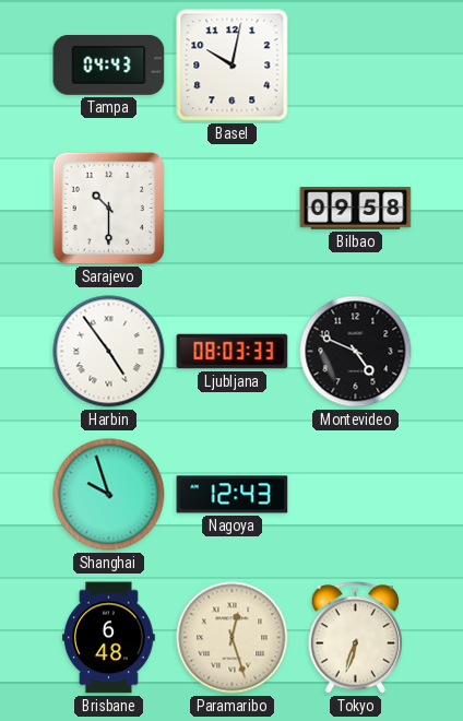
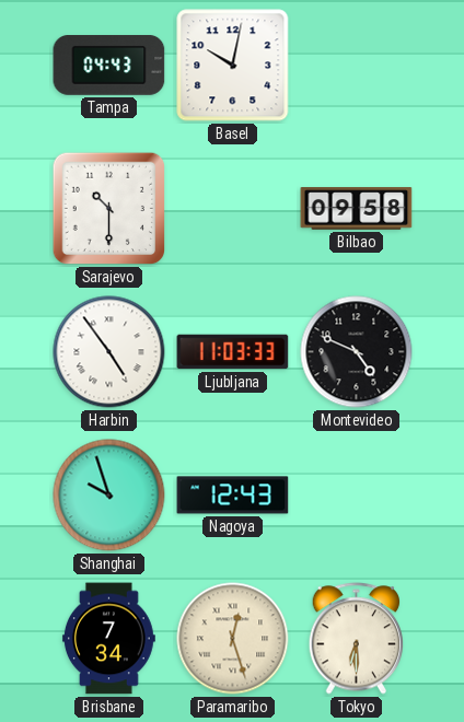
Ljubljana: 08:03 -> 11:03 (233, 352)
Brisbane: 6:48 -> 7:34 (108, 639)
Tokyo: 6:33 -> 6:30 (357, 639)
